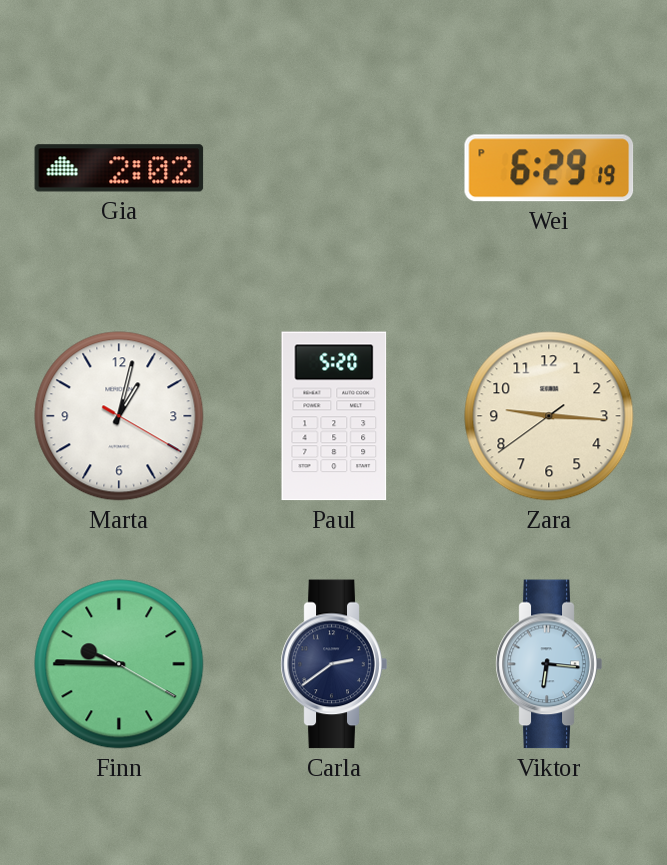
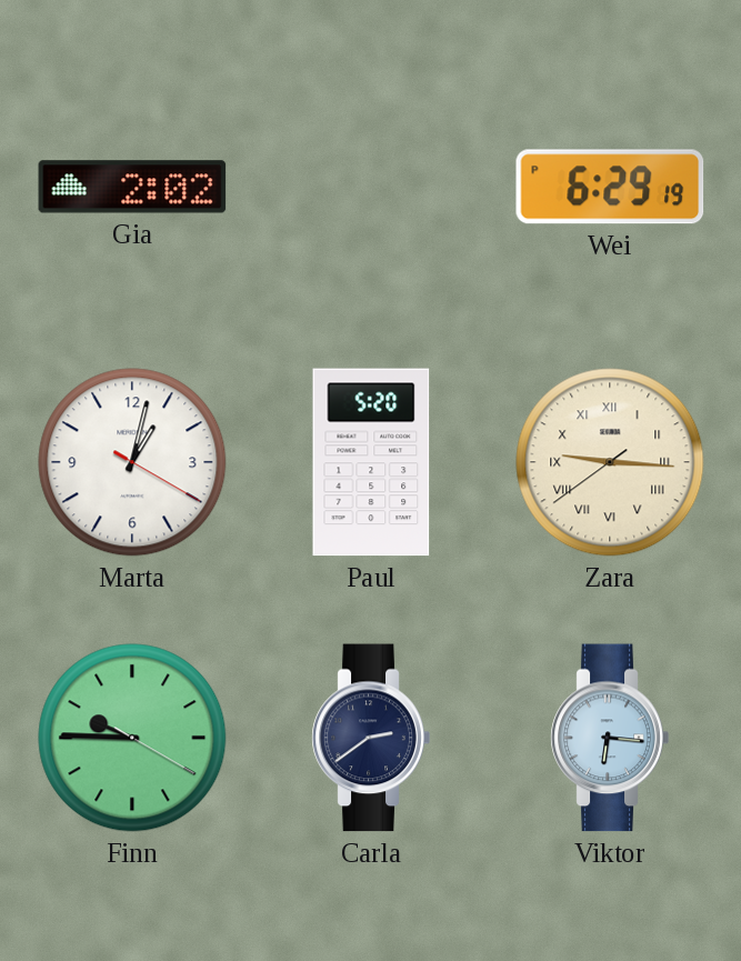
Zara numerals: Arabic -> Roman (610, 462)
